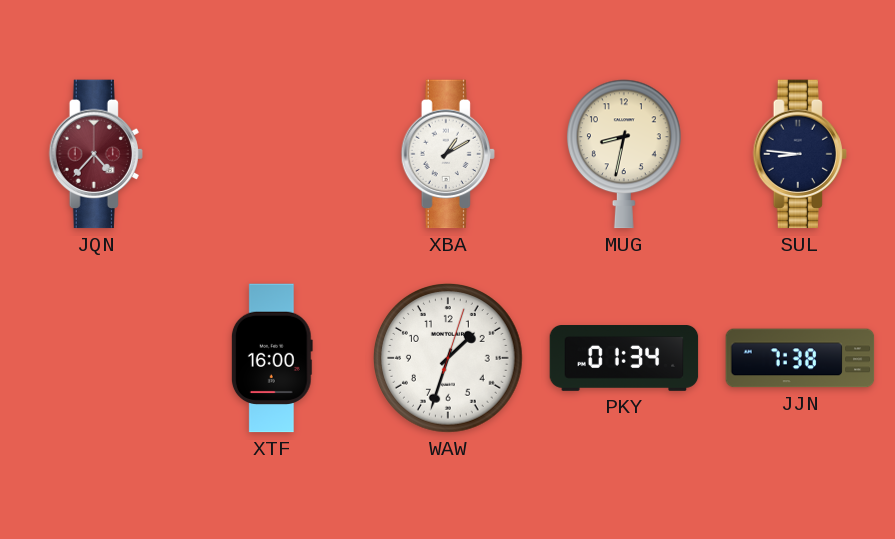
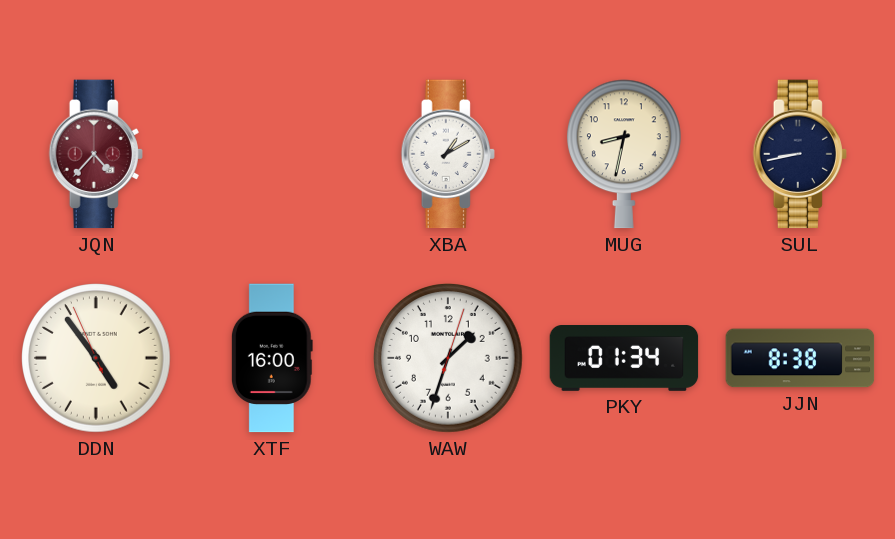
SUL: 8:46 -> 8:43 (800, 154)
DDN: none -> 4:53 (97, 359)
JJN: 7:38 -> 8:38 (800, 358)
